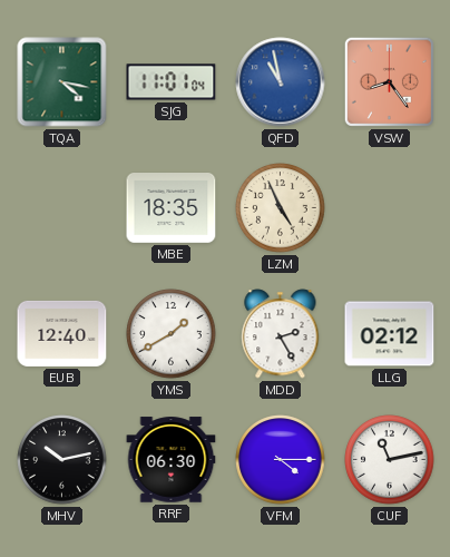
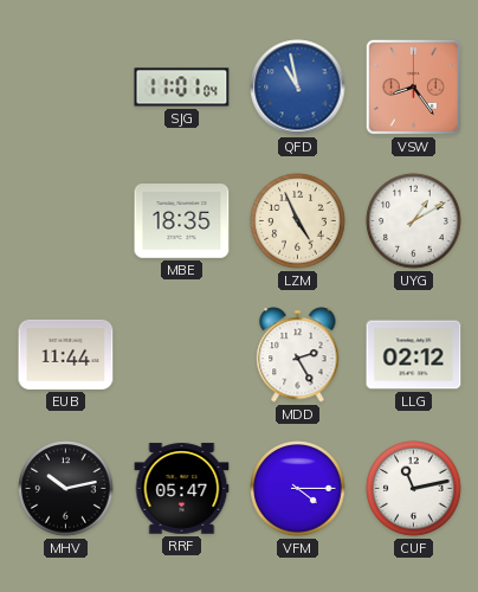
TQA: 4:17 -> none (62, 82)
UYG: none -> 1:10 (414, 221)
EUB: 12:40 -> 11:44 (66, 354)
YMS: 1:40 -> none (172, 334)
RRF: 06:30 -> 05:47 (182, 489)
